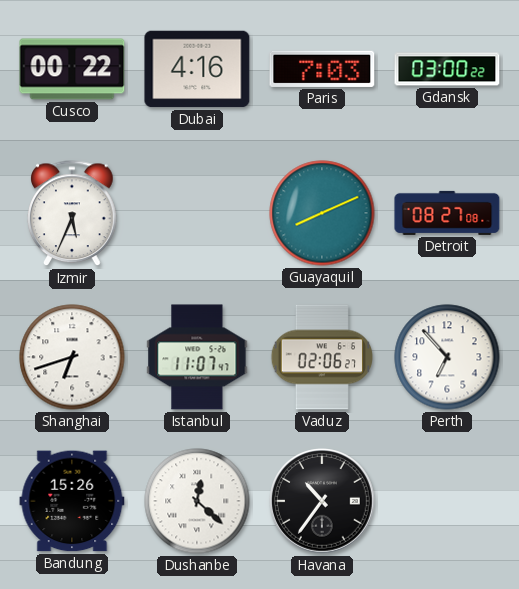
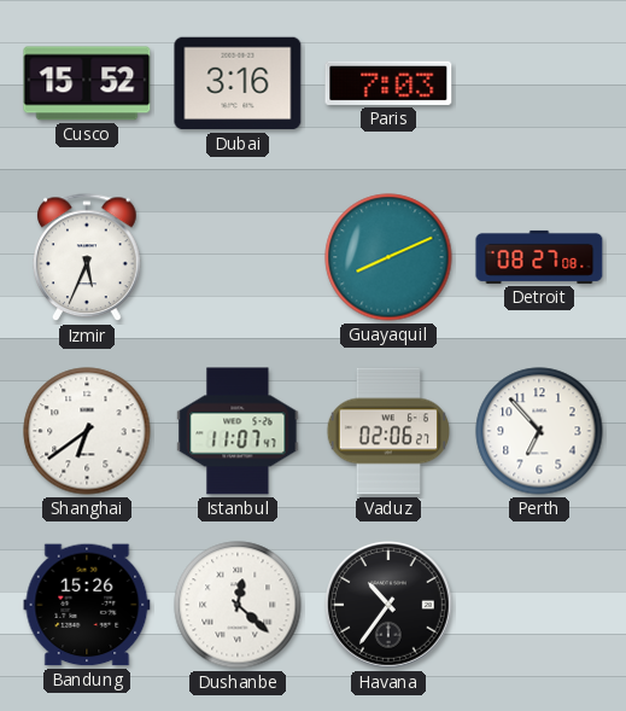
Cusco: 00:22 -> 15:52 (87, 83)
Dubai: 4:16 -> 3:16 (238, 83)
Gdansk: 03:00 -> none (447, 69)
Shanghai: 6:42 -> 6:39 (87, 431)
